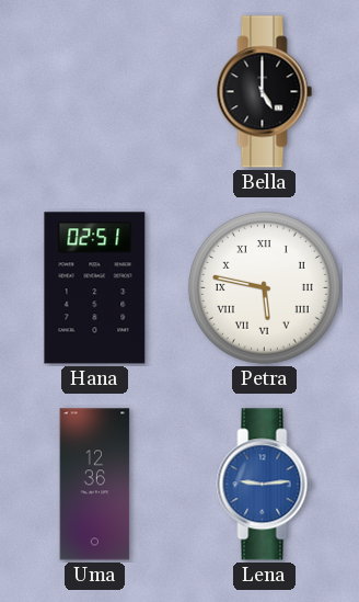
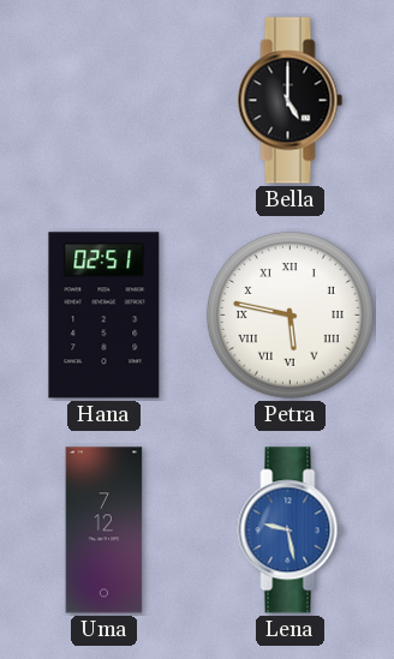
Uma: 12:36 -> 7:12 (105, 531)
Lena: 9:14 -> 9:28 (291, 531)
